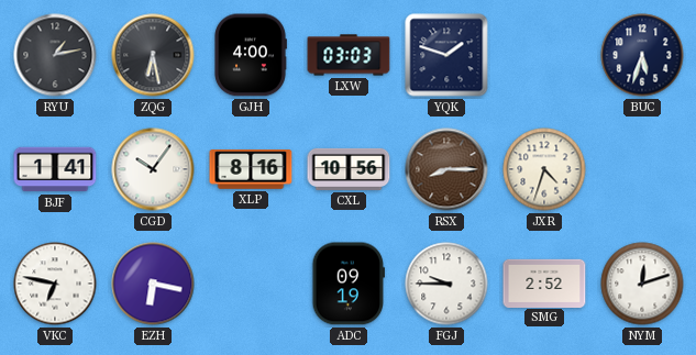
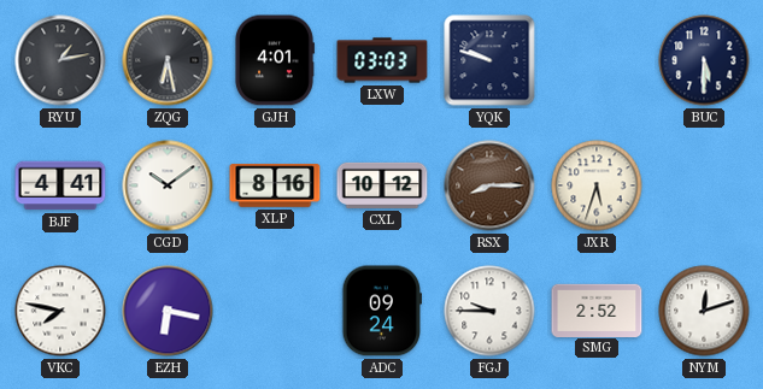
GJH: 4:00 -> 4:01 (275, 60)
YQK: 1:48 -> 9:48 (489, 60)
BUC: 5:33 -> 5:30 (704, 60)
BJF: 1:41 -> 4:41 (60, 185)
CGD: 10:06 -> 10:09 (168, 185)
CXL: 10:56 -> 10:12 (382, 185)
JXR: 4:33 -> 5:33 (597, 185)
VKC: 6:47 -> 7:47 (60, 311)
ADC: 09:19 -> 09:24 (382, 311)
